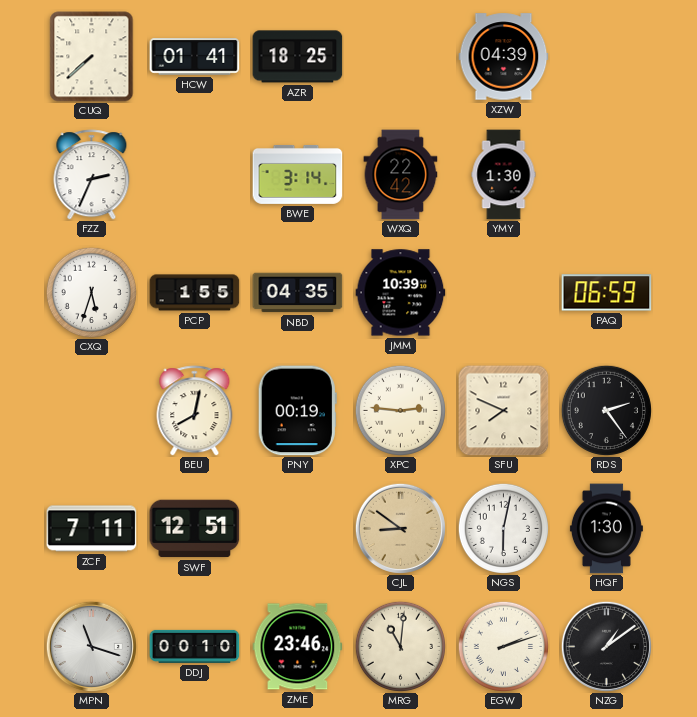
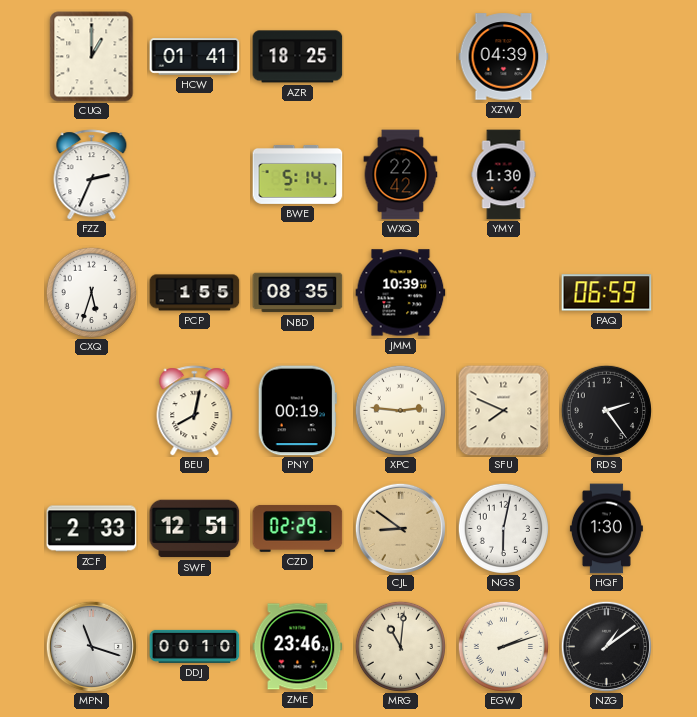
CUQ: 7:38 -> 1:00 (92, 57)
BWE: 3:14 -> 5:14 (298, 174)
NBD: 04:35 -> 08:35 (298, 293)
ZCF: 7:11 -> 2:33 (92, 529)
CZD: none -> 02:29 (298, 528)
